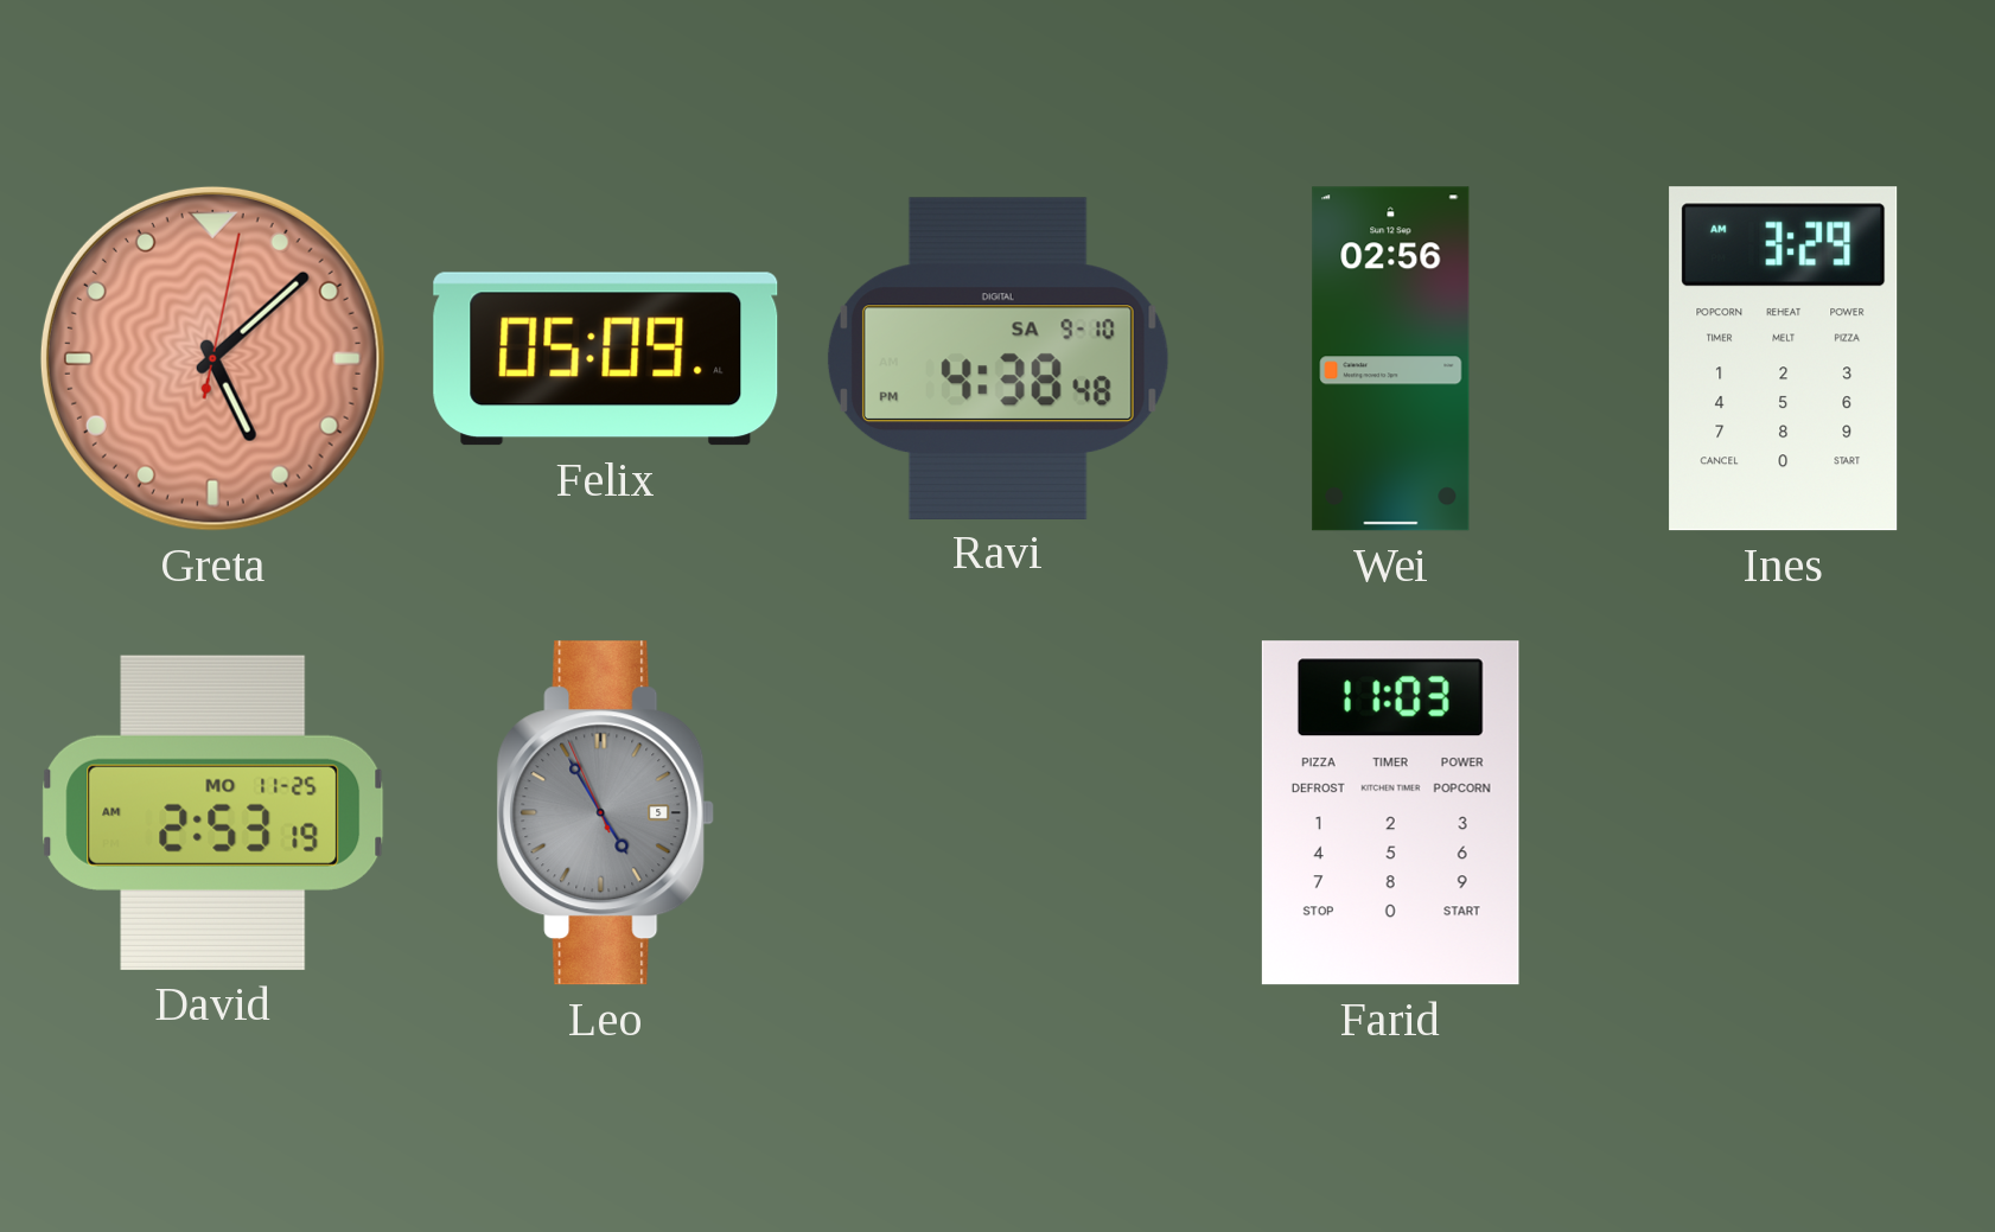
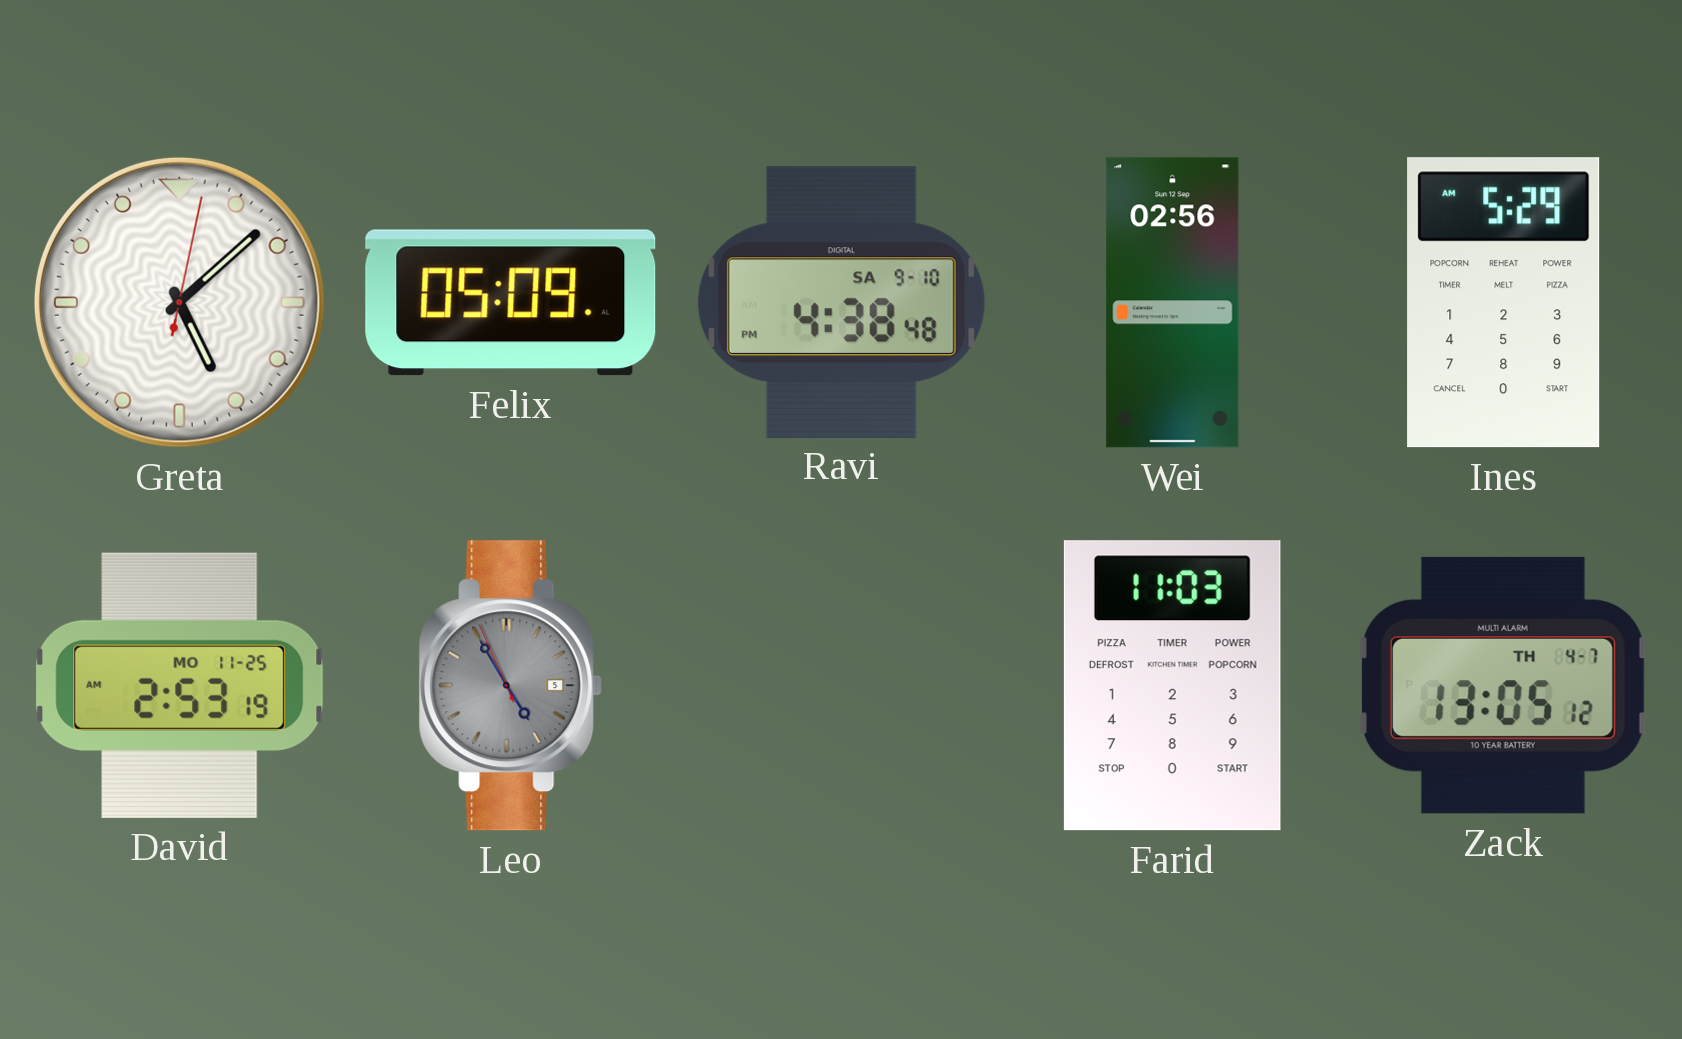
Greta dial: salmon -> white (179, 302)
Ines: 3:29 -> 5:29 (1504, 303)
Zack: none -> 13:05 (1503, 685)
